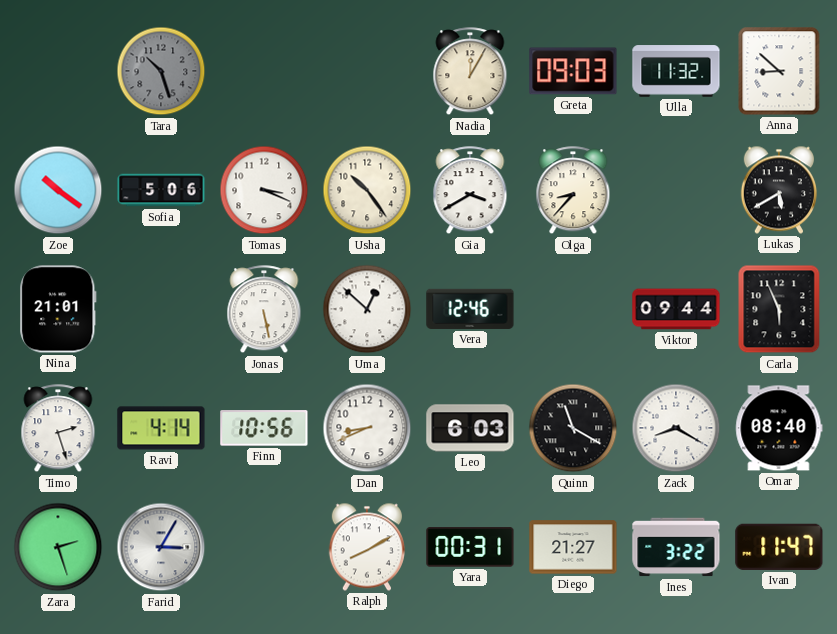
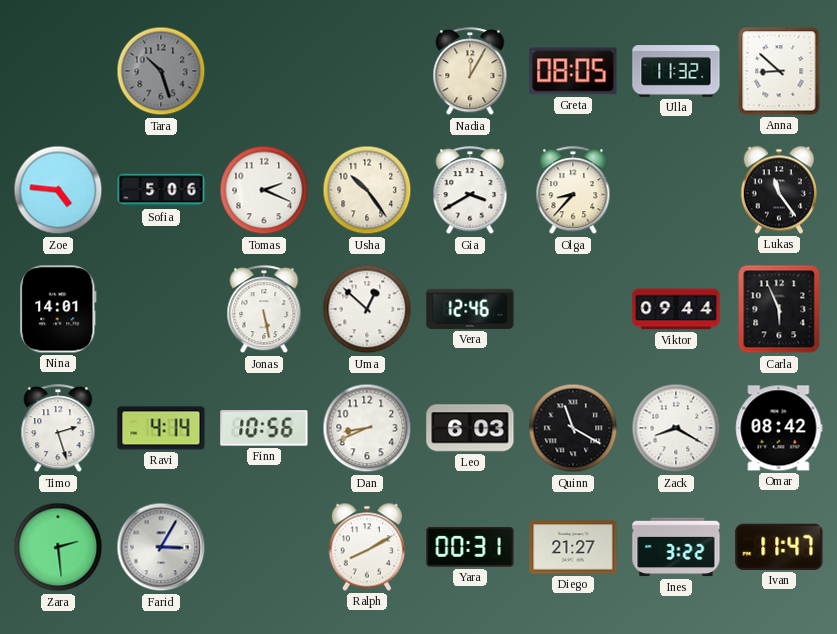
Greta: 09:03 -> 08:05 (573, 71)
Zoe: 10:21 -> 4:46 (58, 190)
Tomas: 3:19 -> 2:19 (264, 190)
Lukas: 5:40 -> 11:24 (779, 190)
Nina: 21:01 -> 14:01 (58, 309)
Omar: 08:40 -> 08:42 (779, 428)
Zara: 2:27 -> 2:29 (58, 547)
